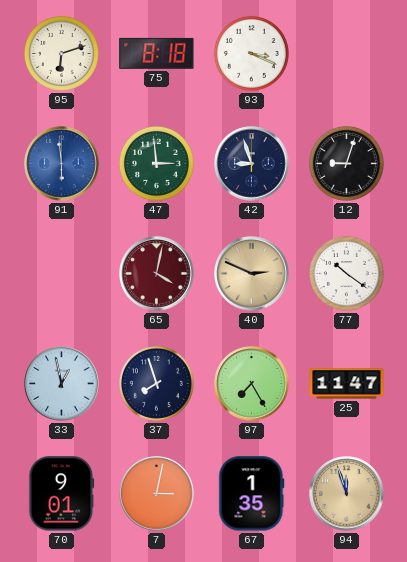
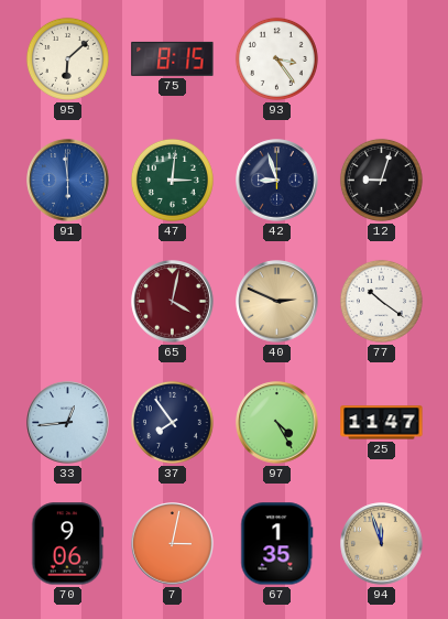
95: 6:12 -> 6:08 (67, 58)
75: 8:18 -> 8:15 (173, 58)
93: 3:19 -> 3:24 (276, 58)
47: 2:59 -> 3:01 (172, 180)
33: 12:58 -> 12:44 (68, 423)
37: 7:57 -> 7:54 (172, 422)
97: 7:25 -> 4:25 (277, 423)
70: 9:01 -> 9:06 (68, 544)
